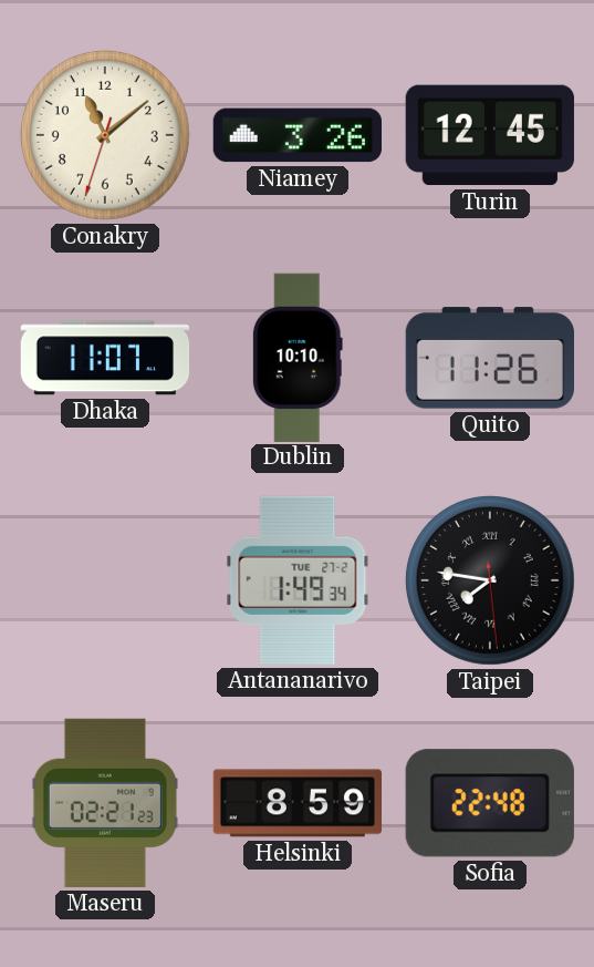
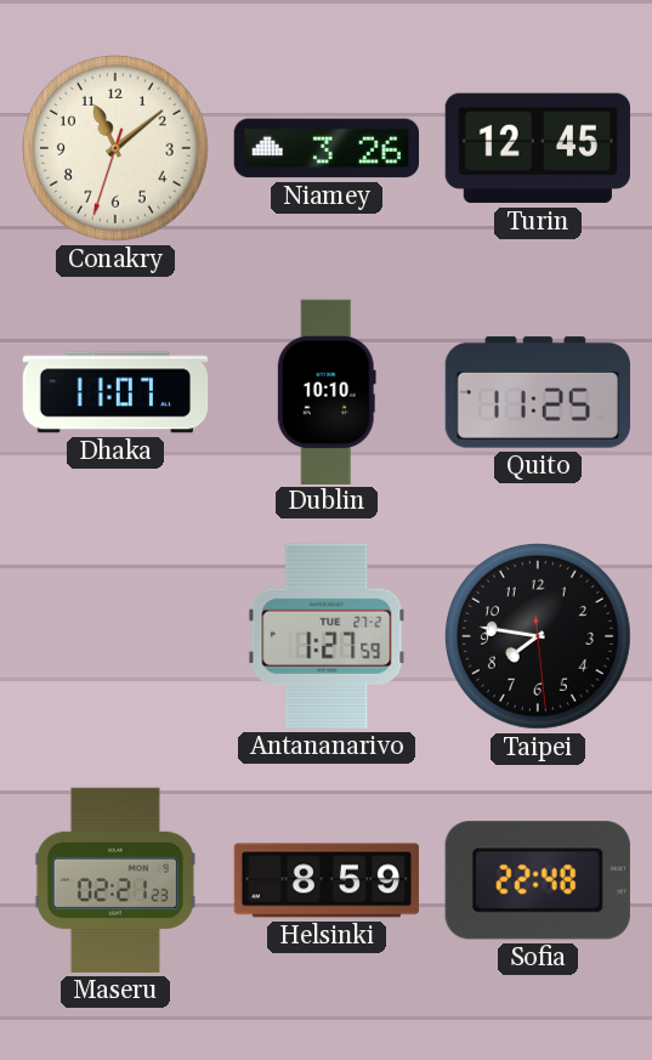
Quito: 11:26 -> 11:25 (537, 392)
Antananarivo: 1:49 -> 1:27 (327, 636)
Taipei numerals: Roman -> Arabic (538, 636)
